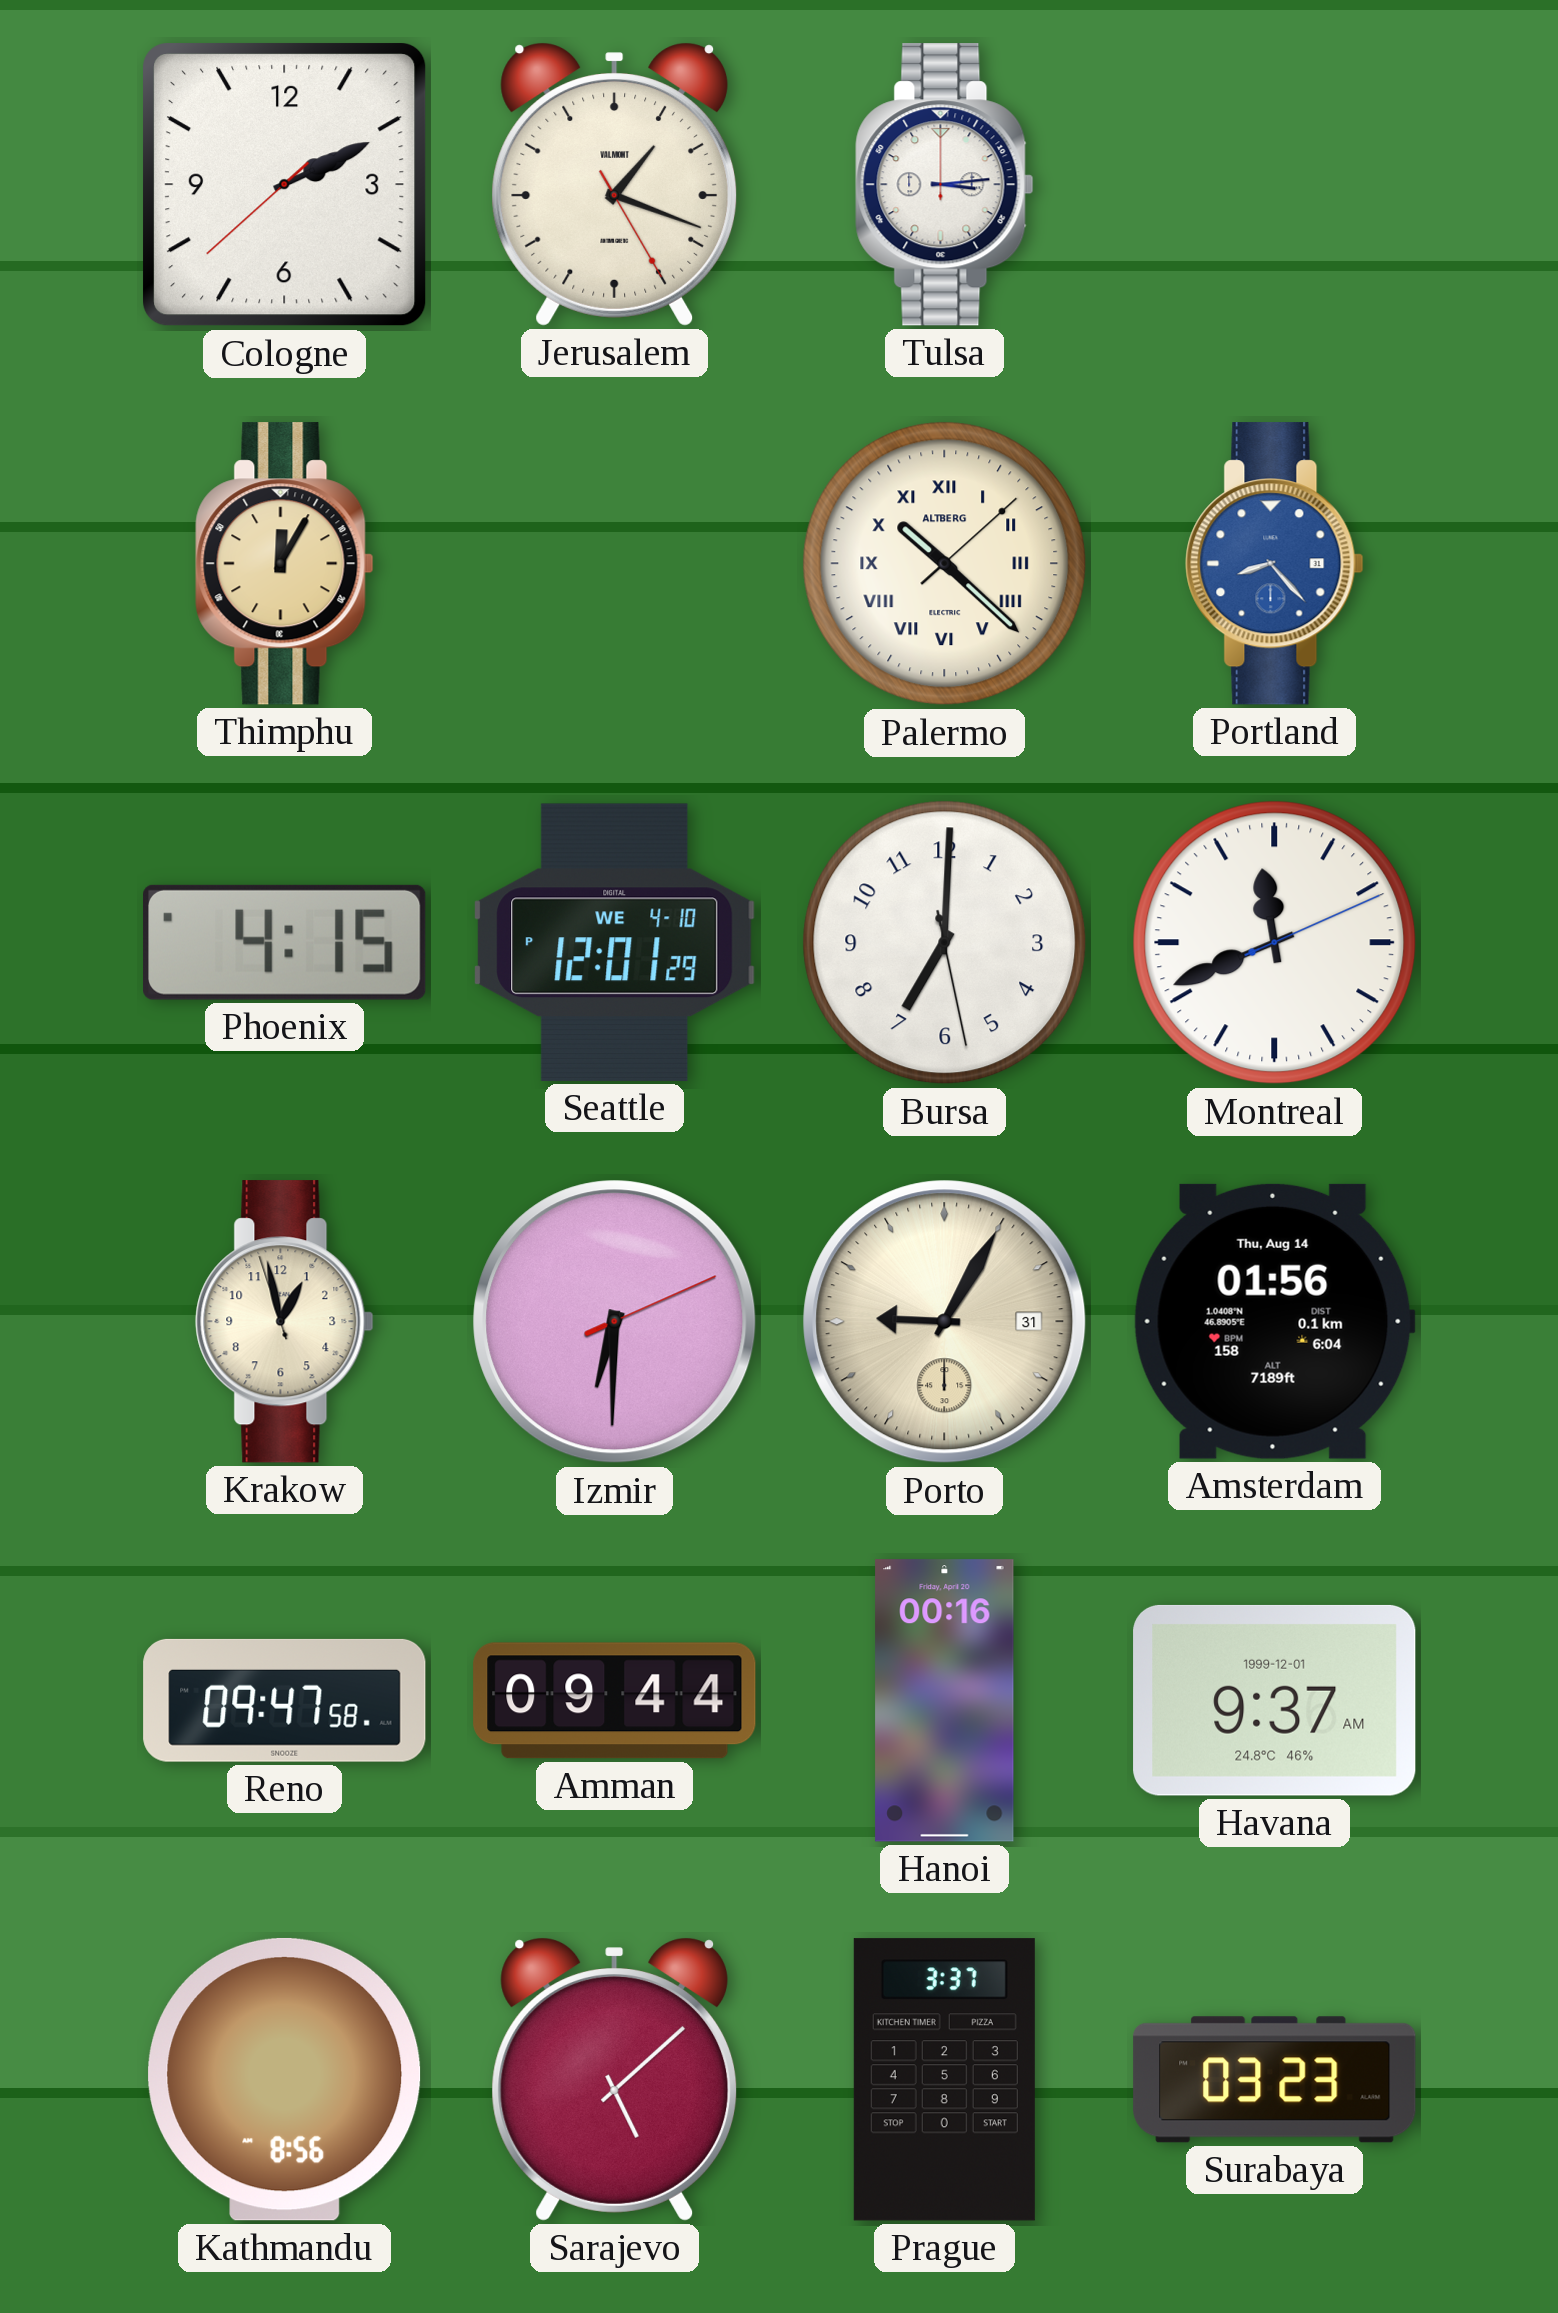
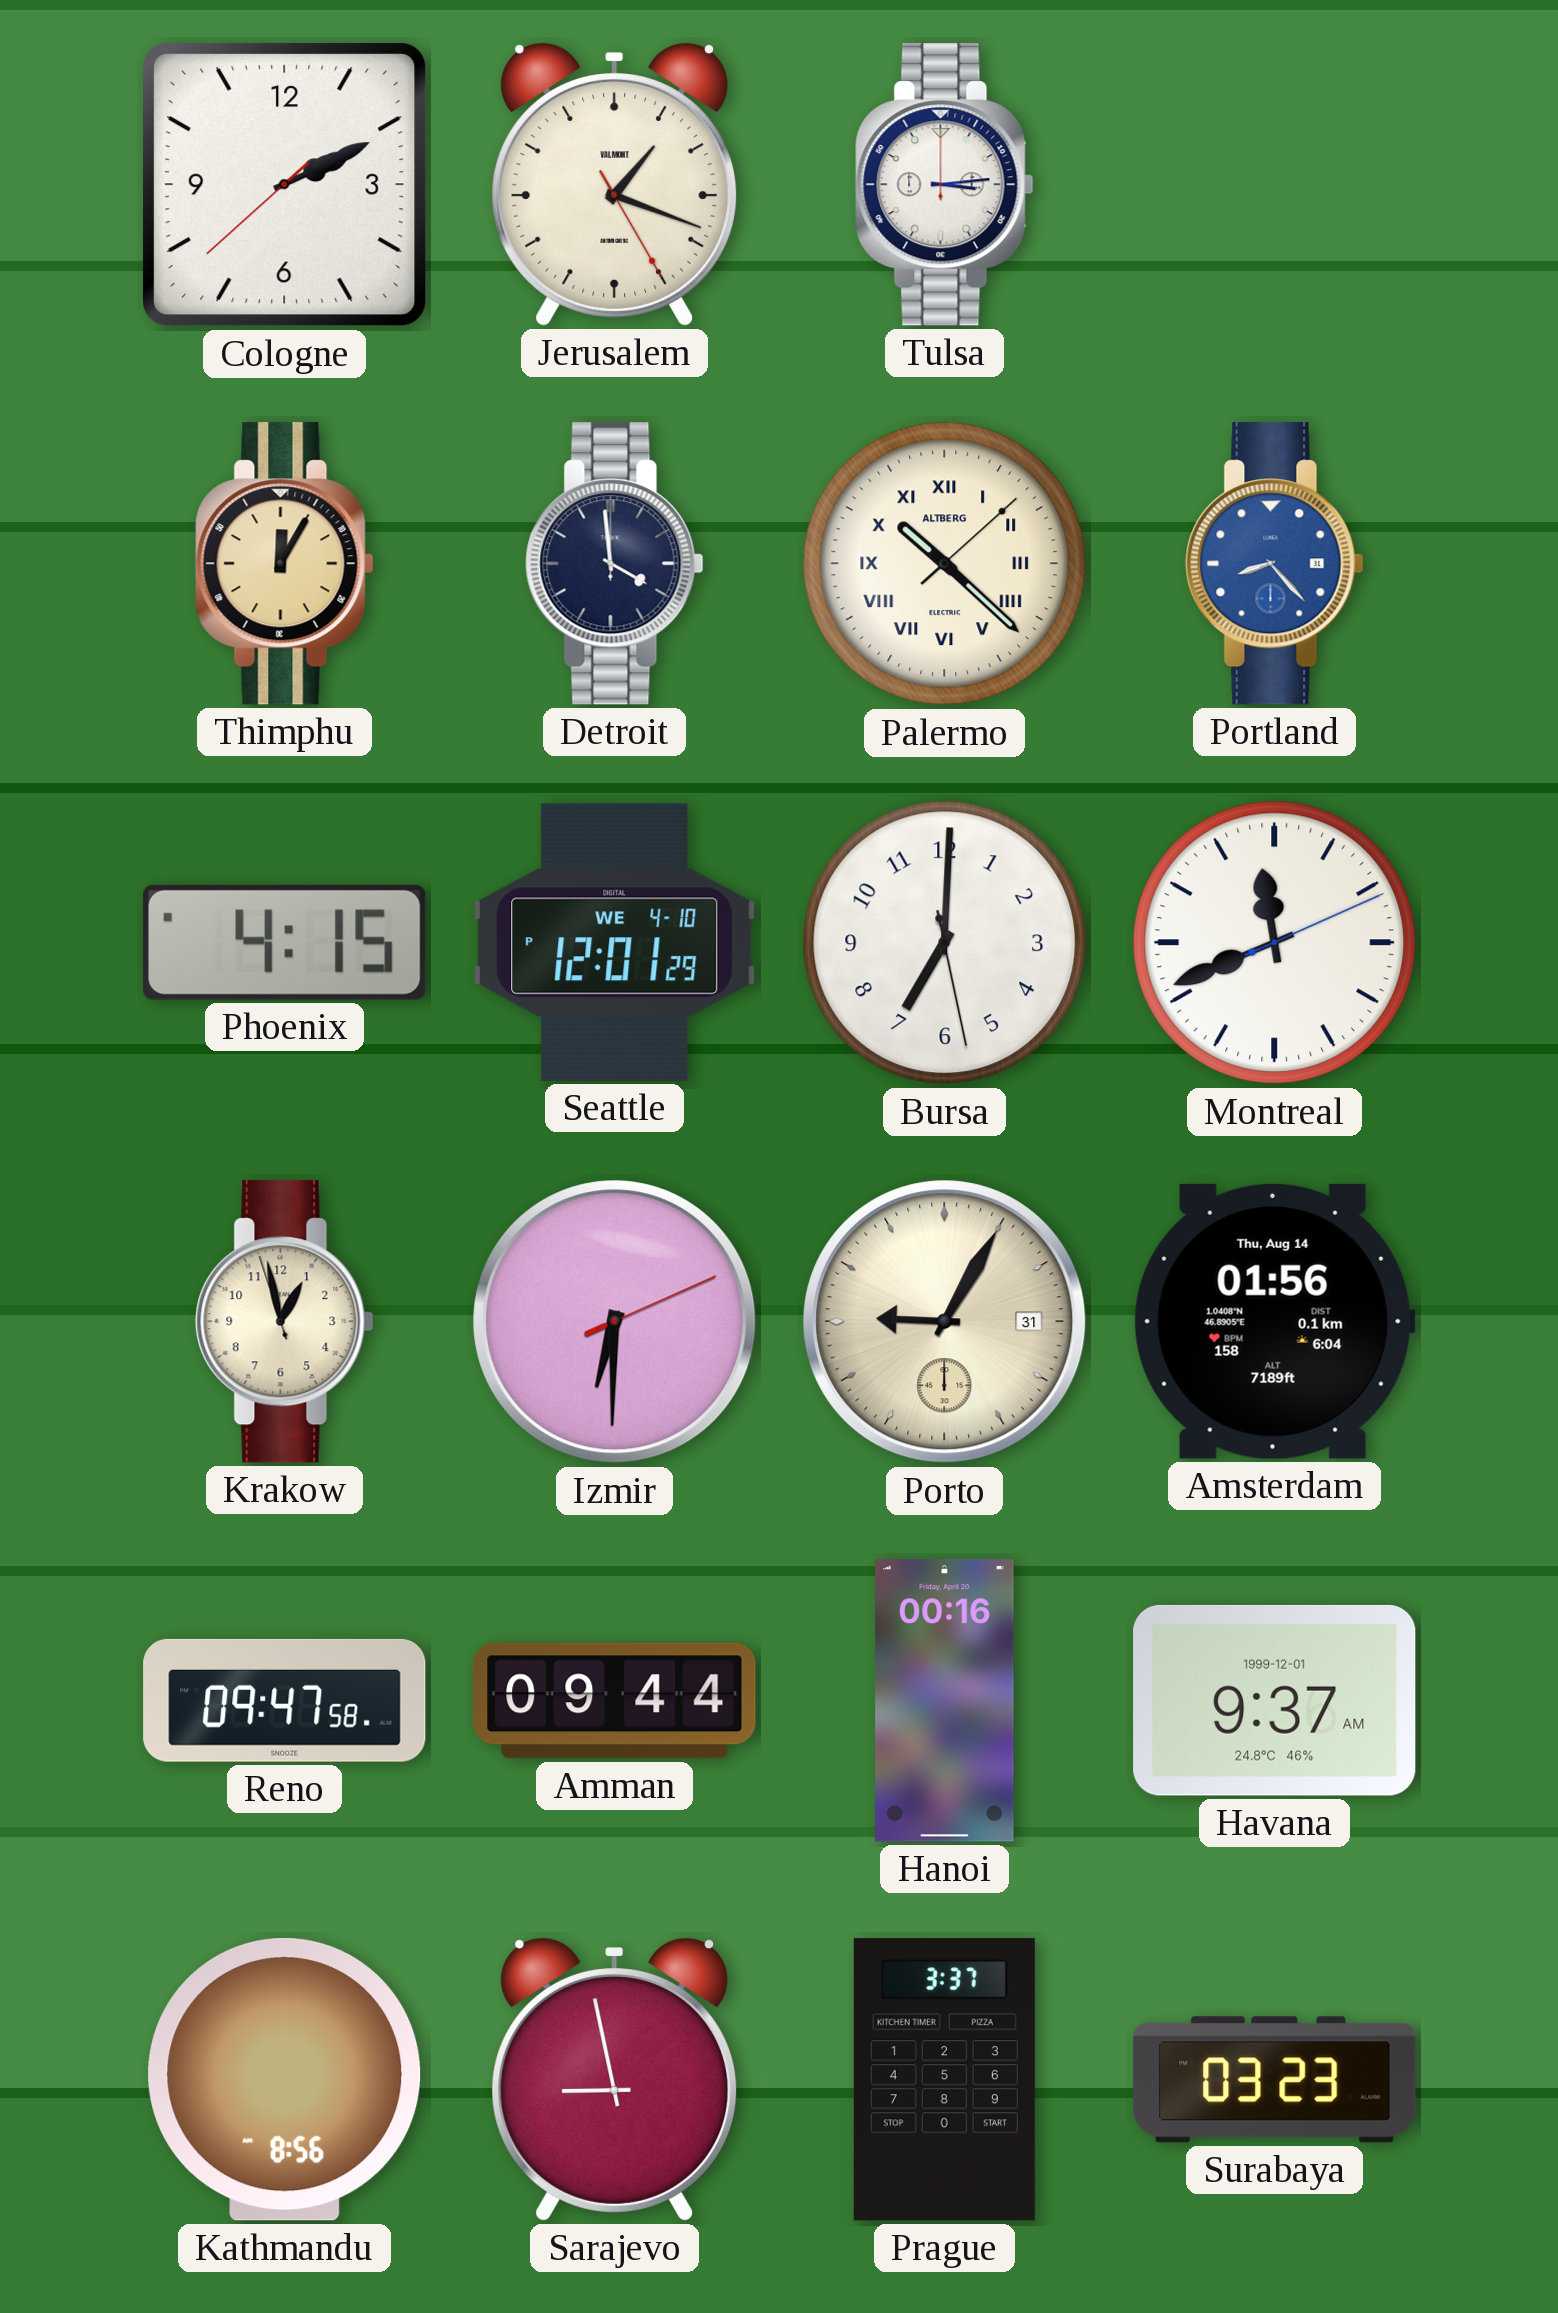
Detroit: none -> 3:59 (615, 564)
Sarajevo: 5:08 -> 8:58 (614, 2079)
